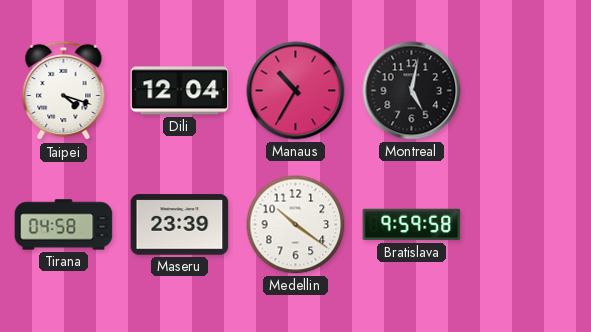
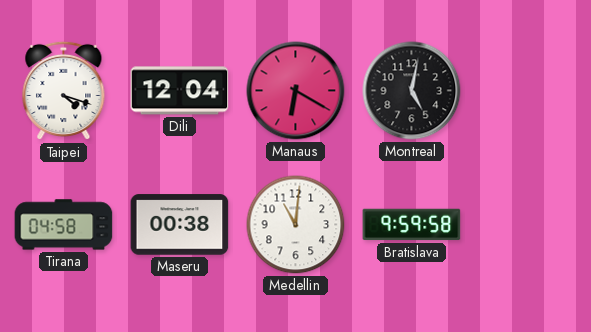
Manaus: 10:35 -> 6:20 (296, 91)
Maseru: 23:39 -> 00:38 (180, 225)
Medellin: 10:21 -> 11:01 (296, 225)
